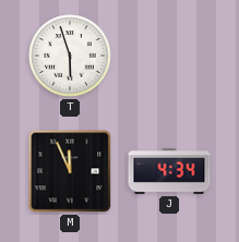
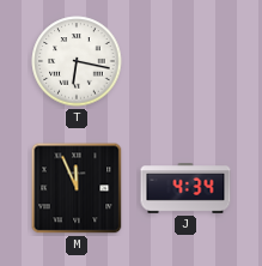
T: 5:57 -> 6:17 (77, 61)
